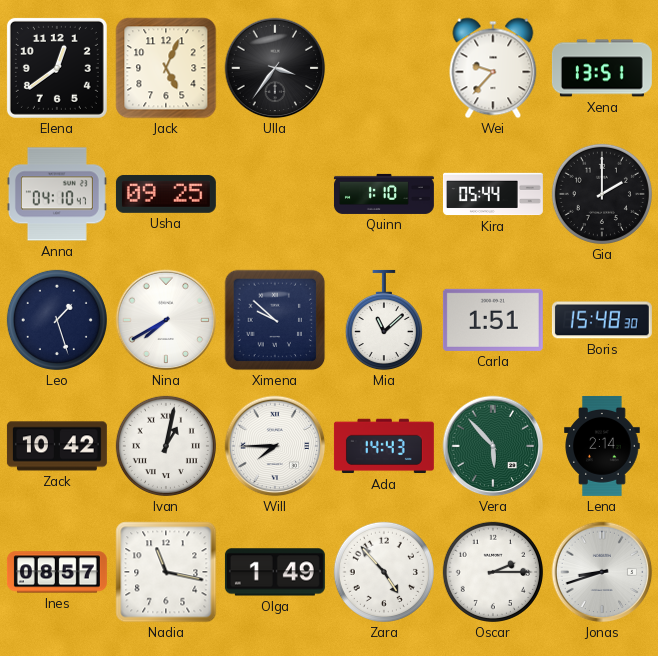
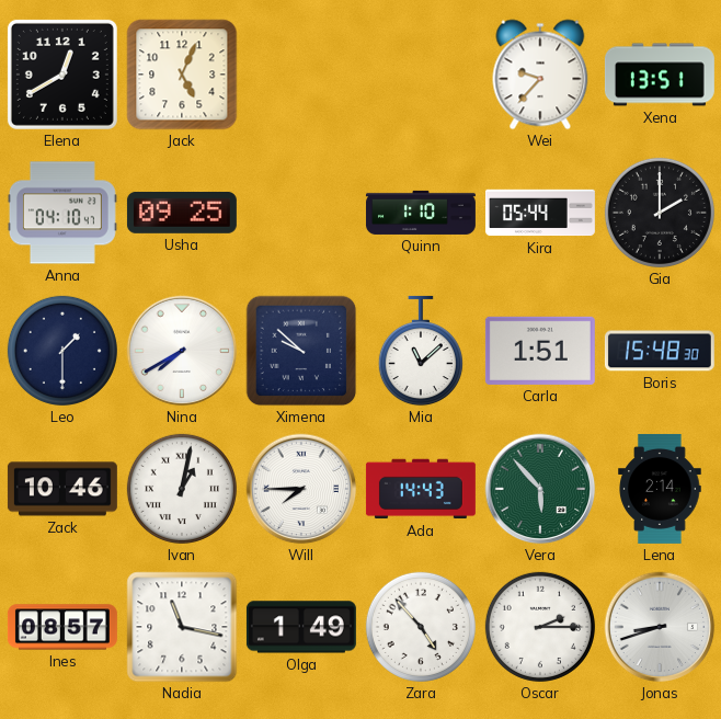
Elena: 12:39 -> 12:40 (62, 75)
Ulla: 3:36 -> none (275, 68)
Leo: 1:27 -> 1:30 (62, 351)
Zack: 10:42 -> 10:46 (62, 489)
